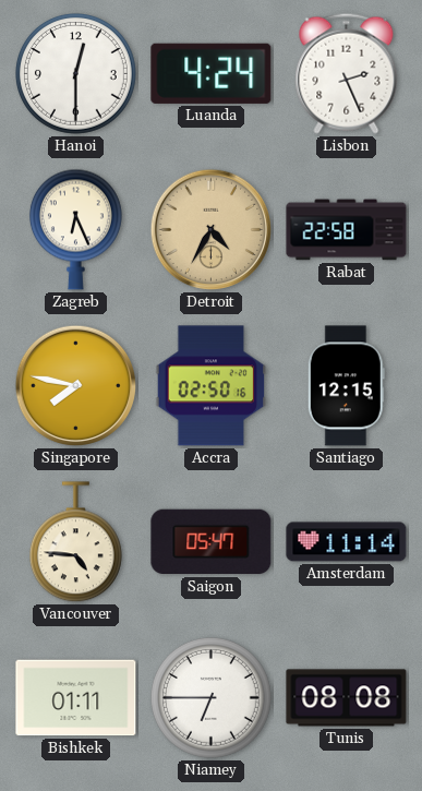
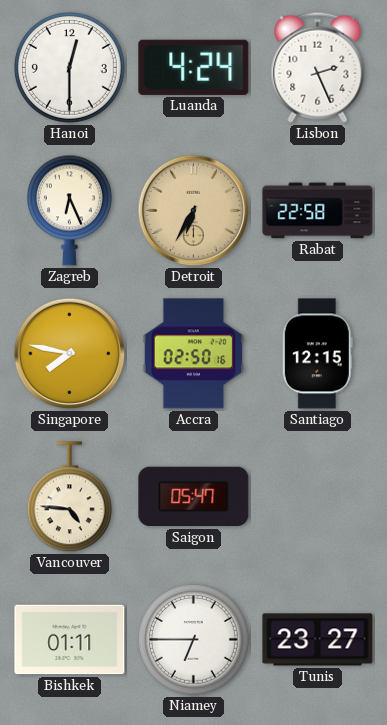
Detroit: 4:35 -> 6:35 (194, 211)
Amsterdam: 11:14 -> none (347, 542)
Tunis: 08:08 -> 23:27 (318, 640)
